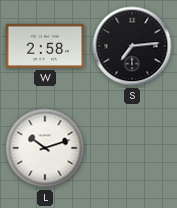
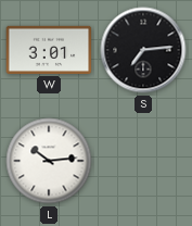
W: 2:58 -> 3:01 (49, 50)
L: 10:12 -> 10:14 (49, 161)
